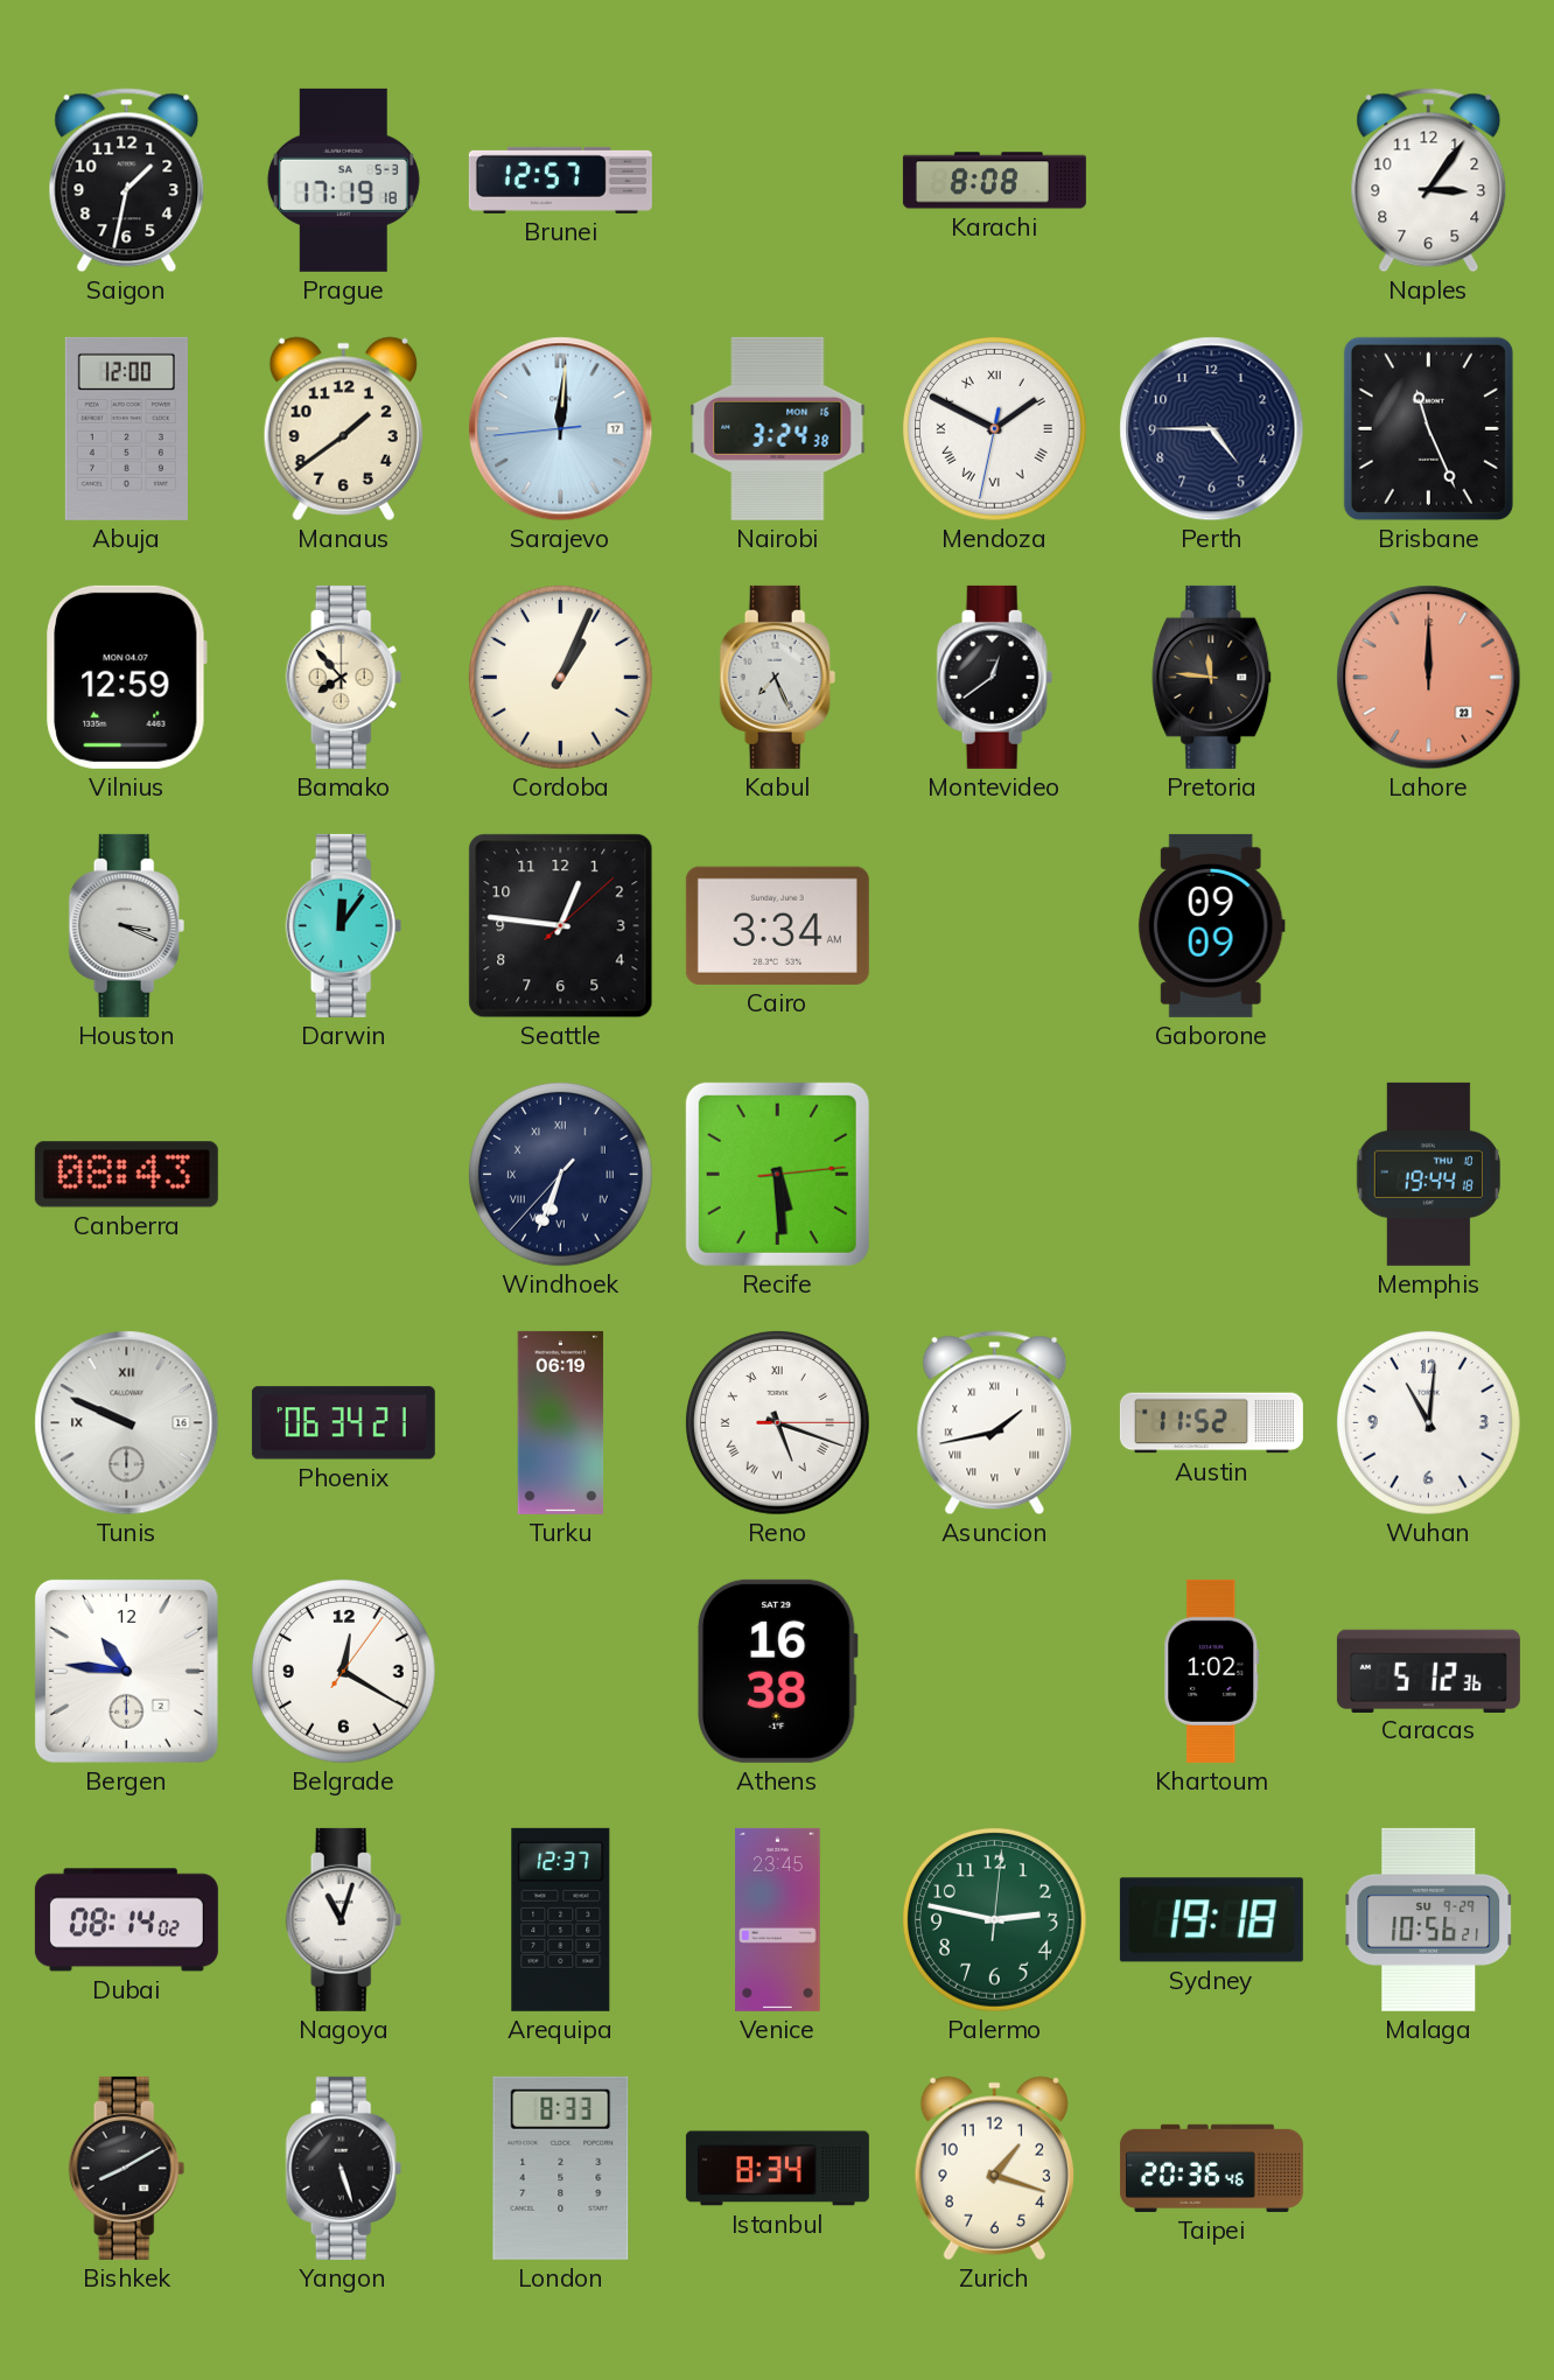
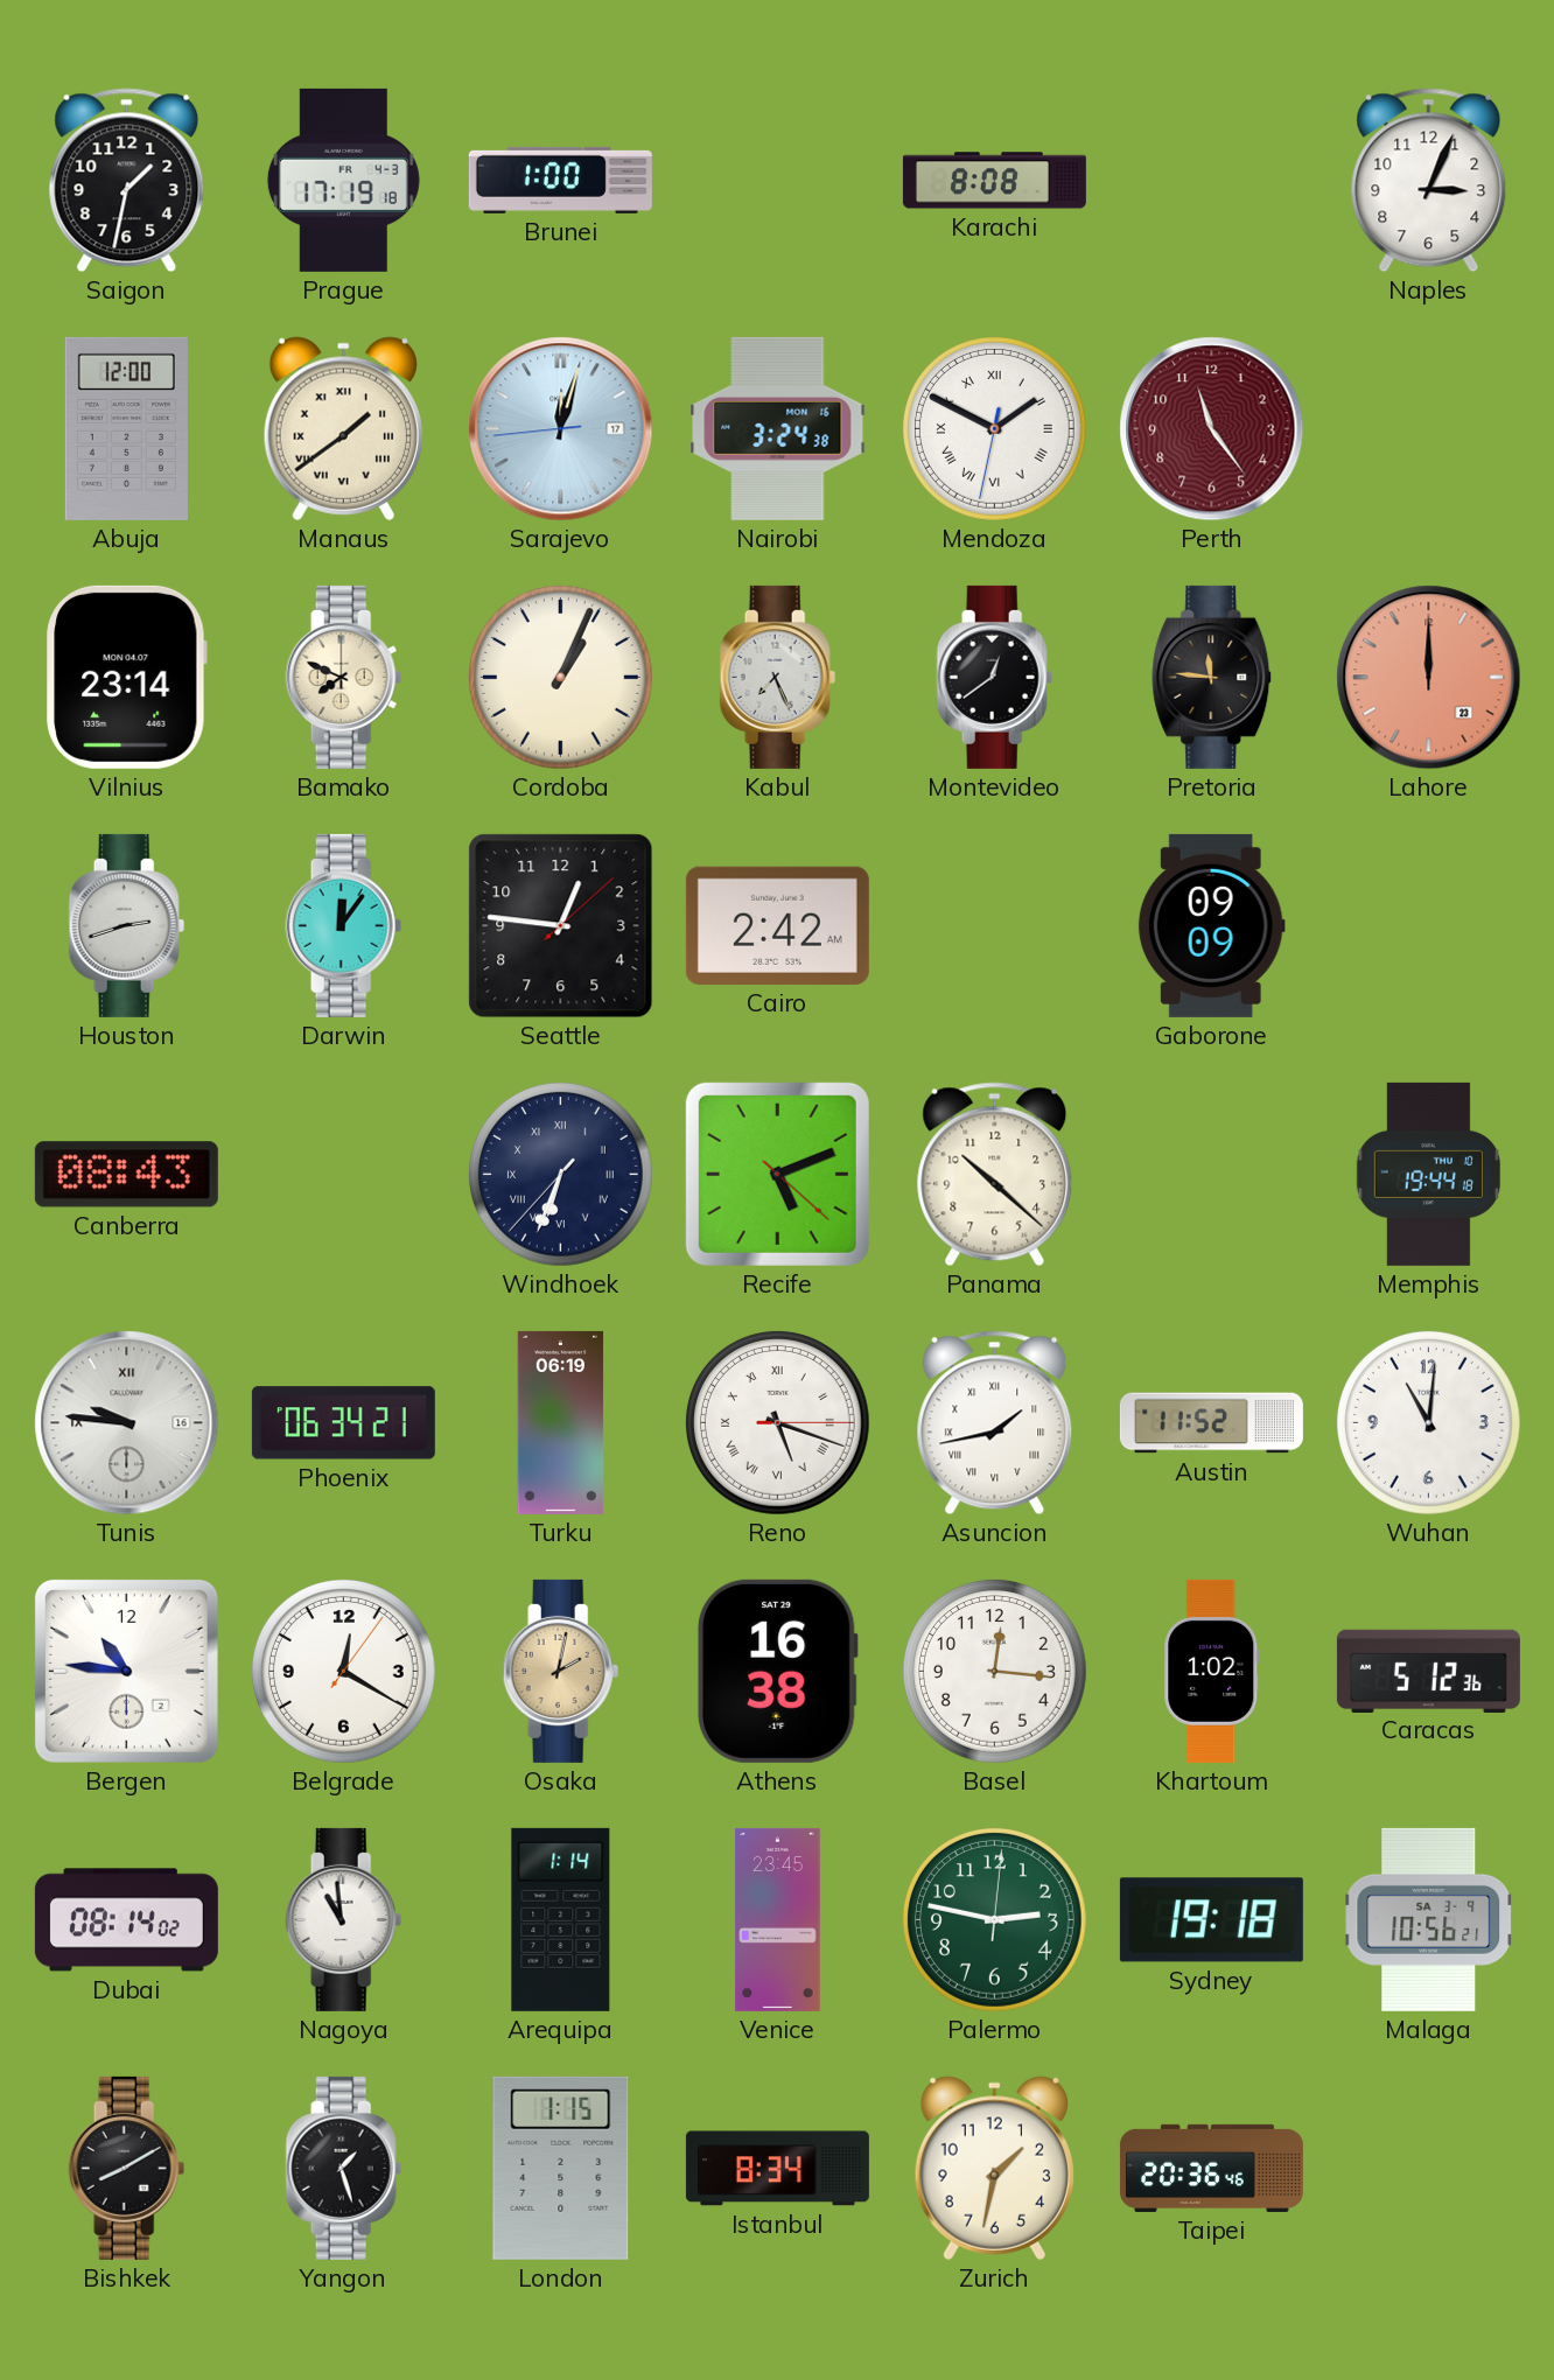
Prague date: SA 5-3 -> FR 4-3 (343, 180)
Brunei: 12:57 -> 1:00 (560, 180)
Naples: 3:06 -> 3:04 (1429, 181)
Manaus numerals: Arabic -> Roman (343, 428)
Sarajevo: 12:00 -> 12:02 (561, 429)
Perth: 4:45 -> 11:24 (1212, 429)
Perth dial: navy -> burgundy (1212, 429)
Brisbane: 11:26 -> none (1428, 428)
Vilnius: 12:59 -> 23:14 (127, 677)
Bamako: 7:53 -> 7:49 (344, 677)
Houston: 3:19 -> 2:42 (127, 925)
Cairo: 3:34 -> 2:42 (777, 925)
Recife: 5:29 -> 5:11 (777, 1174)
Panama: none -> 10:22 (995, 1175)
Tunis: 9:49 -> 9:46 (127, 1423)
Osaka: none -> 2:02 (561, 1671)
Basel: none -> 12:16 (994, 1671)
Nagoya: 11:03 -> 10:59 (344, 1919)
Arequipa: 12:37 -> 1:14 (561, 1919)
Malaga date: SU 9-29 -> SA 3-9 (1429, 1919)
Yangon: 5:27 -> 1:27 (344, 2168)
London: 8:33 -> 1:15 (561, 2168)
Zurich: 1:18 -> 1:32 (994, 2168)
